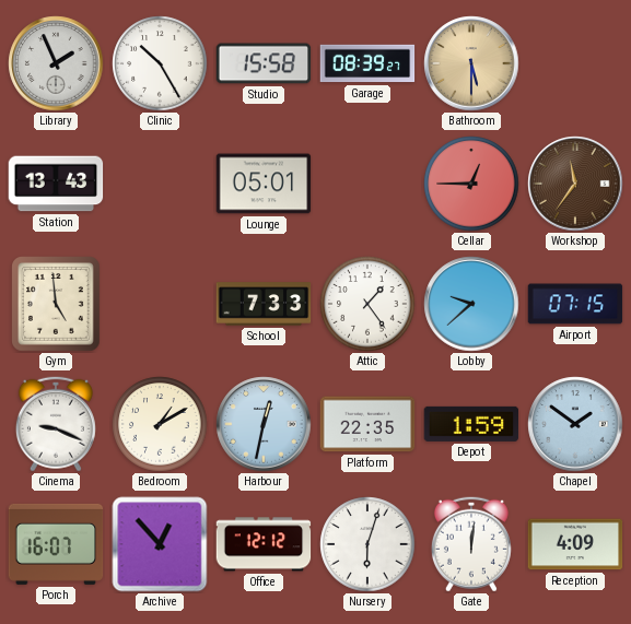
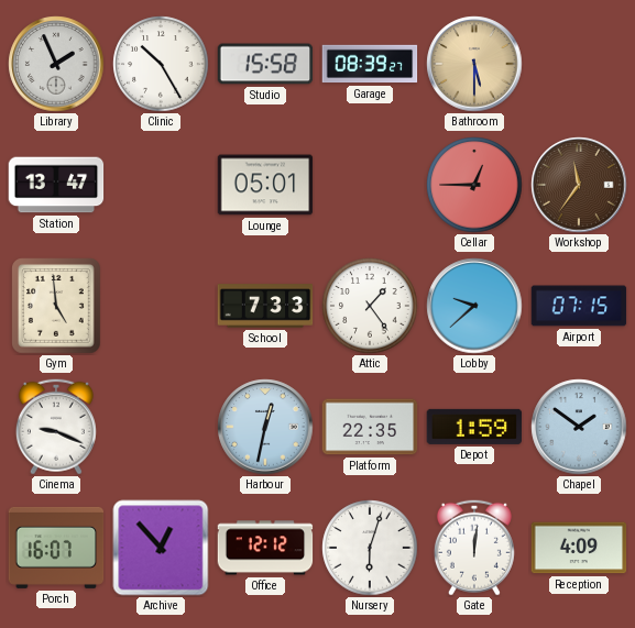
Station: 13:43 -> 13:47 (56, 185)
Bedroom: 1:10 -> none (160, 424)
